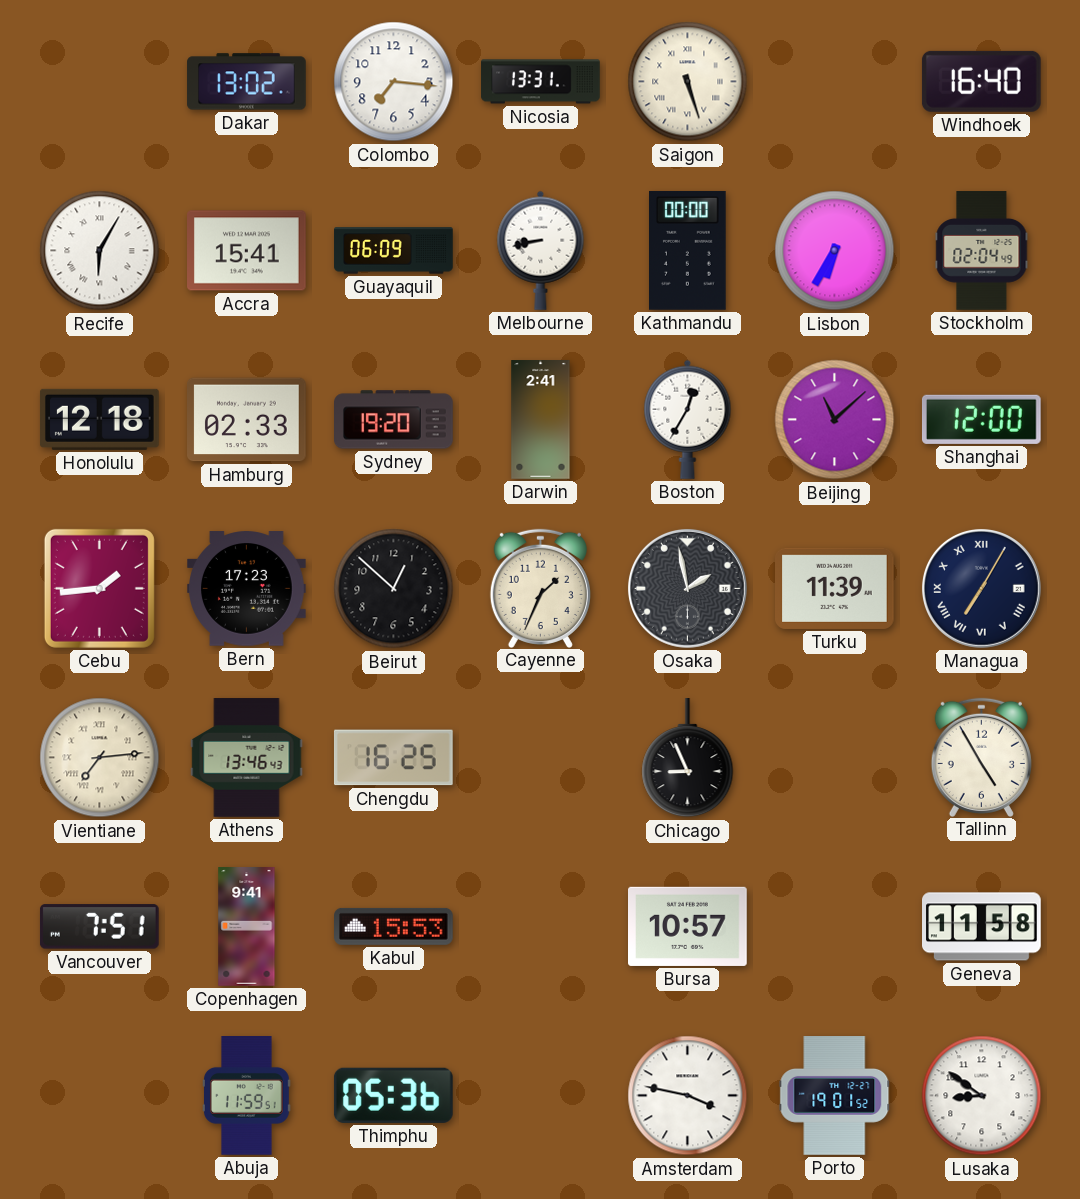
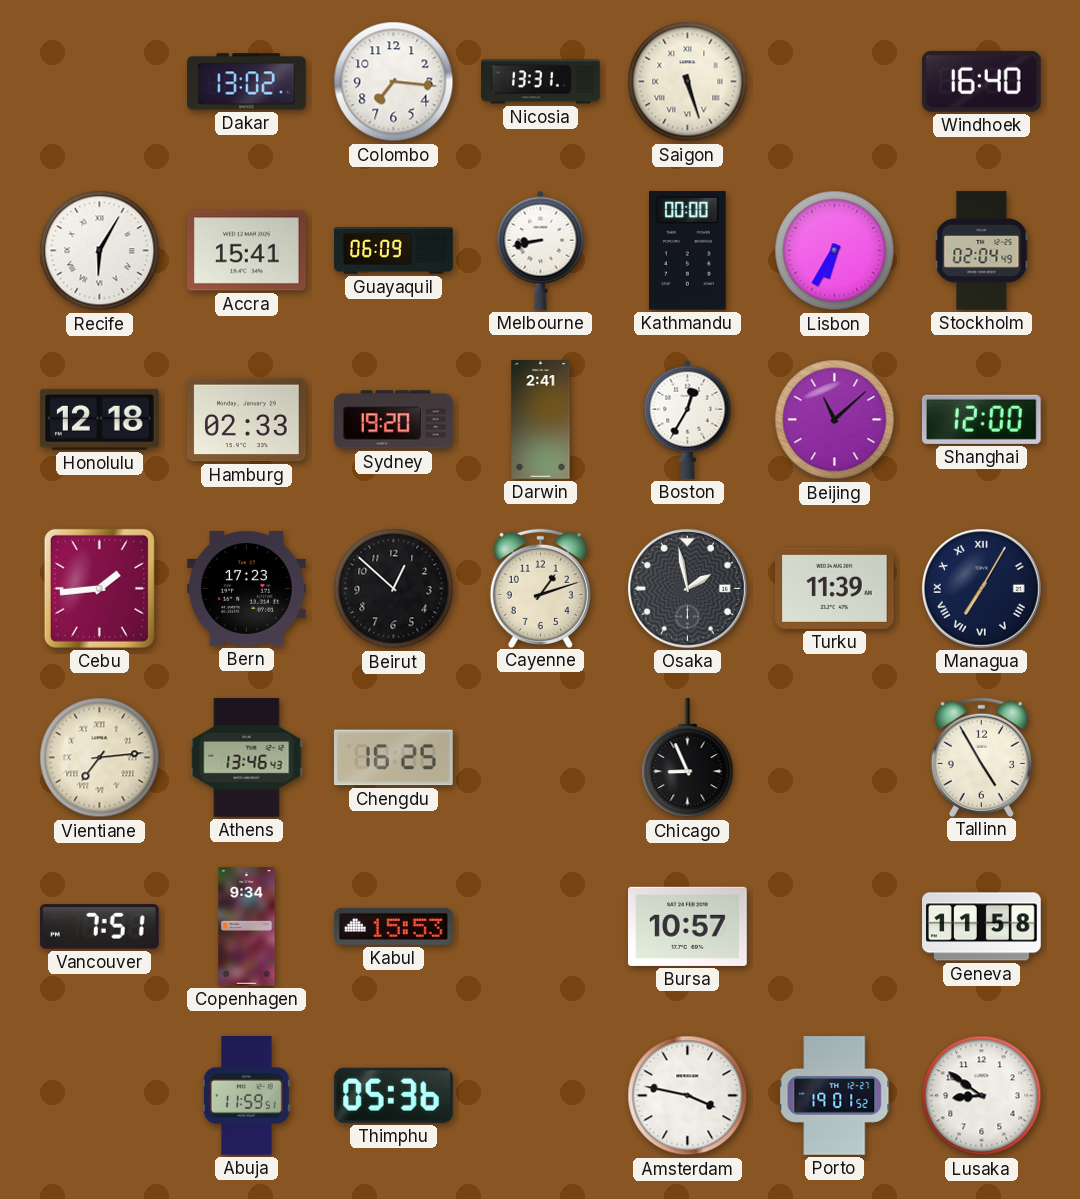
Cayenne: 1:34 -> 1:12 (540, 588)
Copenhagen: 9:41 -> 9:34 (247, 927)
